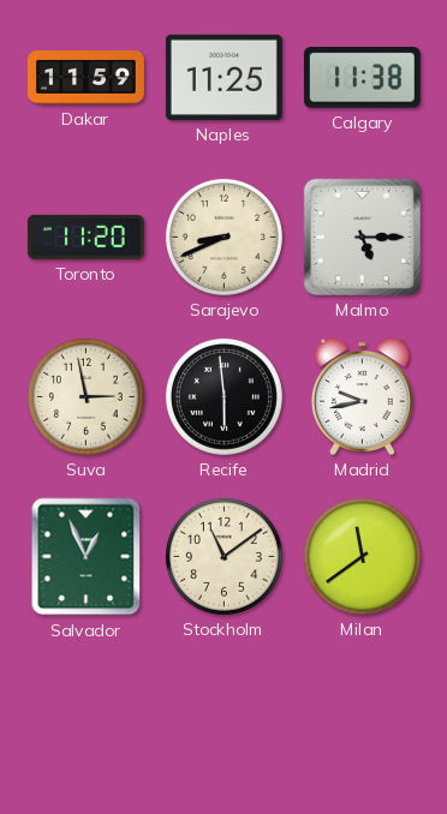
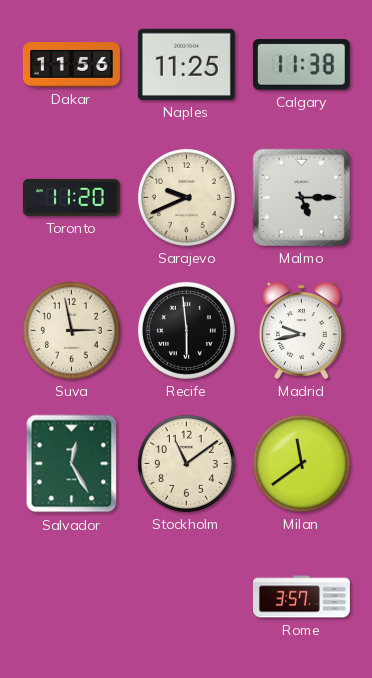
Dakar: 11:59 -> 11:56 (71, 65)
Sarajevo: 8:41 -> 9:41 (186, 197)
Salvador: 12:56 -> 12:25 (72, 464)
Rome: none -> 3:57 (302, 597)
